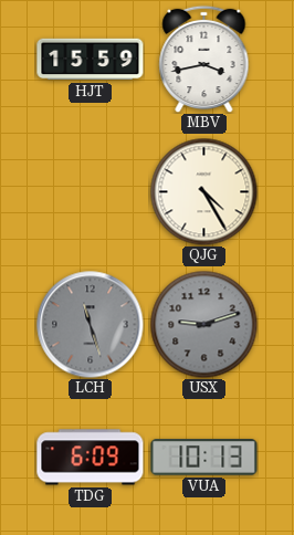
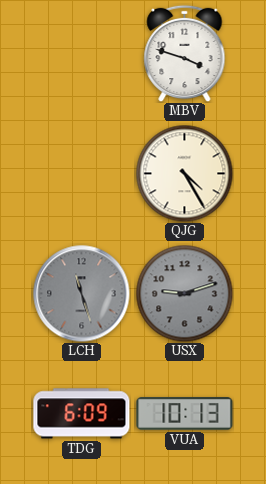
HJT: 15:59 -> none (91, 60)
MBV: 3:43 -> 3:48 (185, 53)
